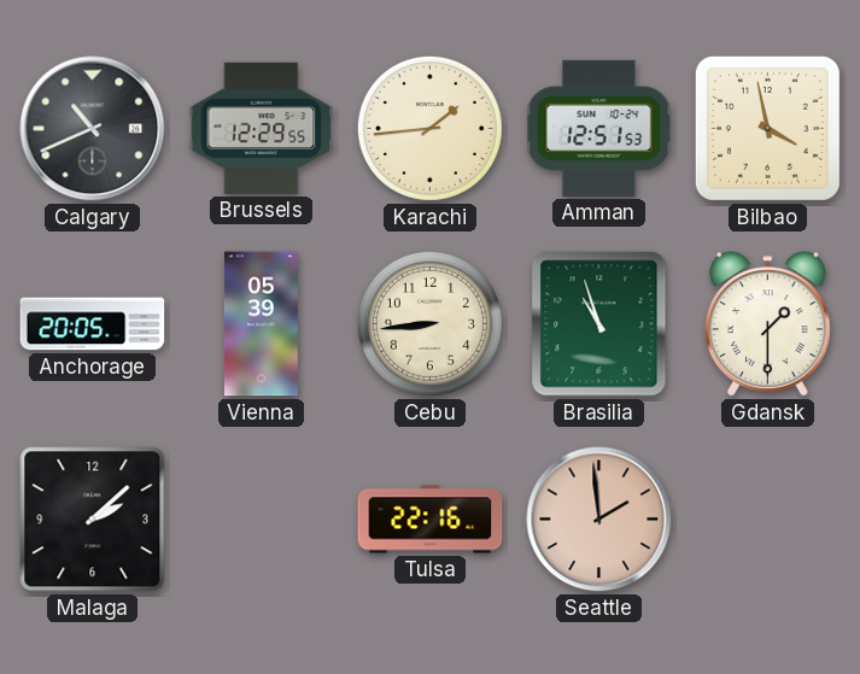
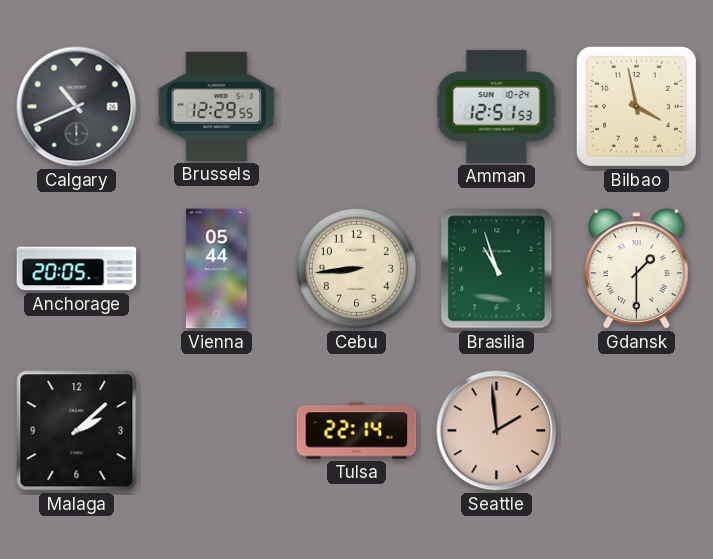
Karachi: 1:44 -> none (429, 128)
Vienna: 05:39 -> 05:44 (216, 269)
Tulsa: 22:16 -> 22:14 (357, 431)
